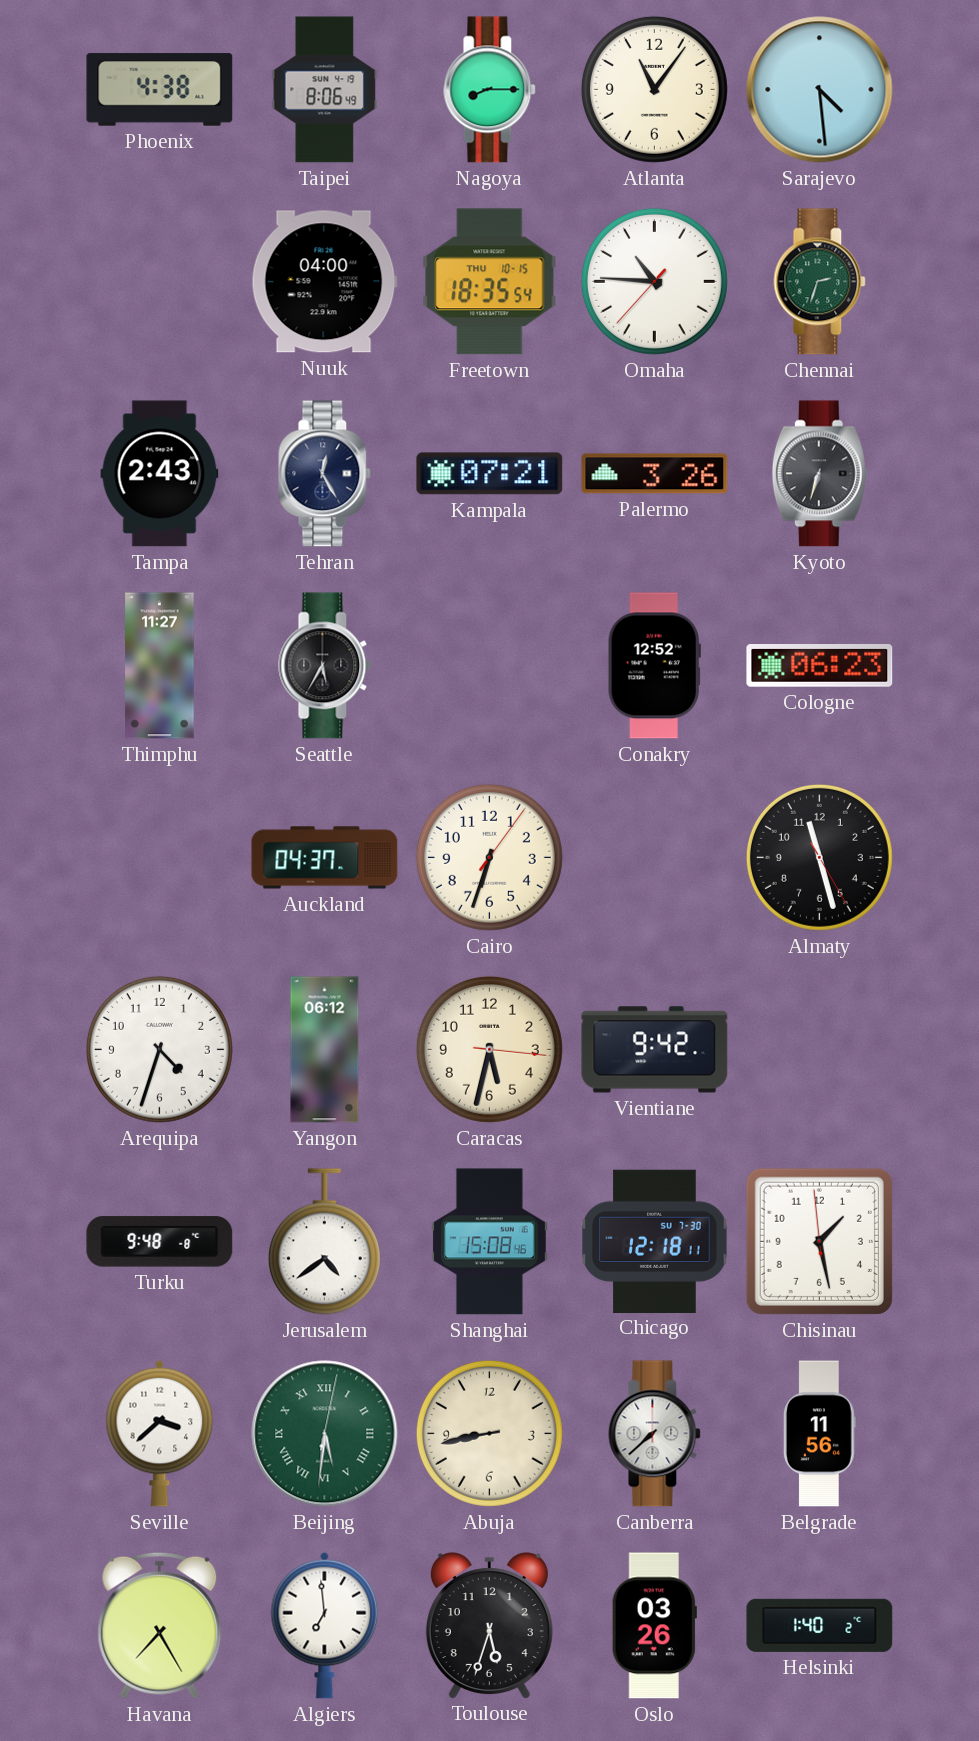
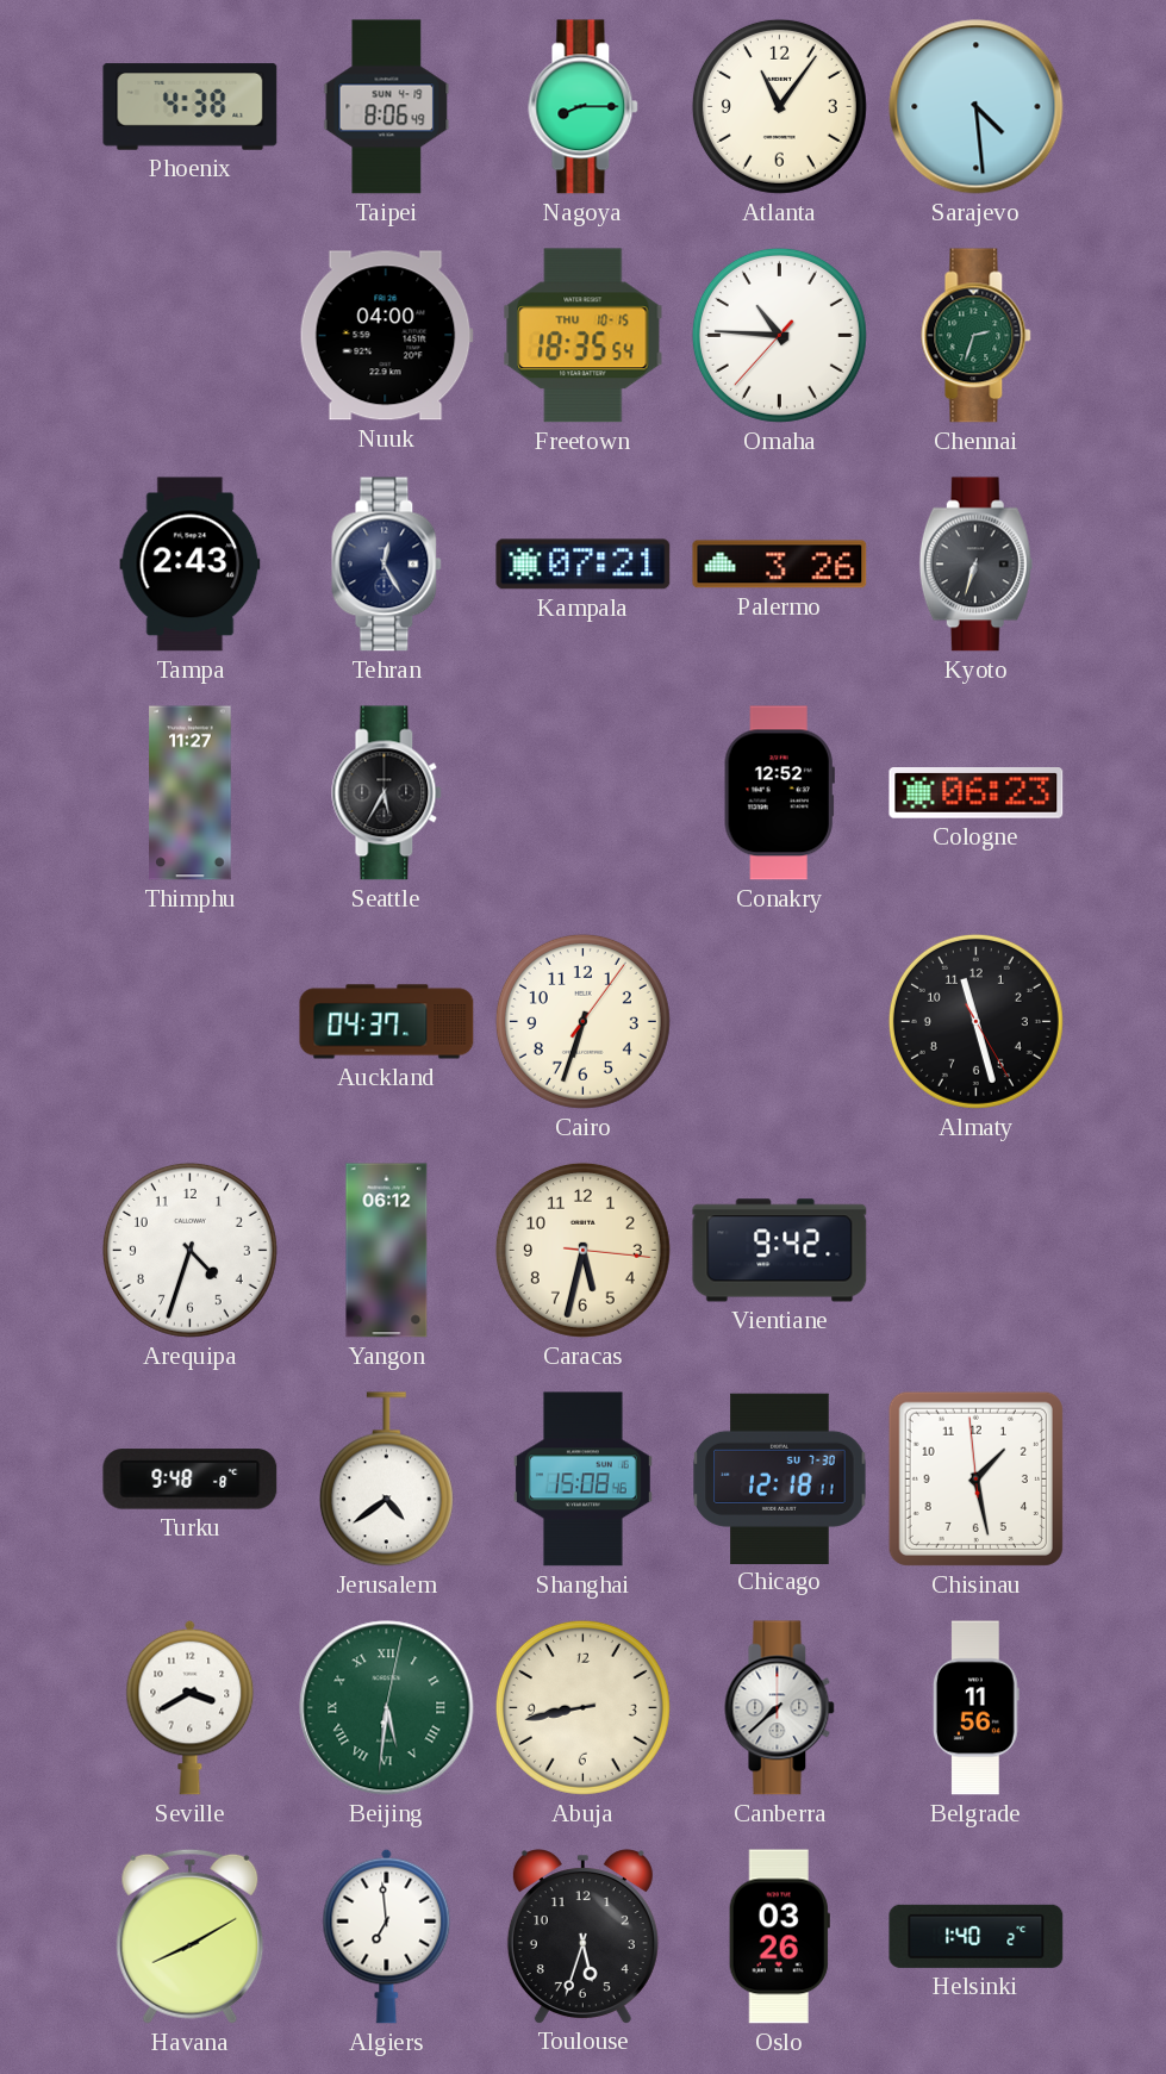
Seville: 3:38 -> 3:40 (191, 1707)
Havana: 7:25 -> 8:10 (191, 1936)
